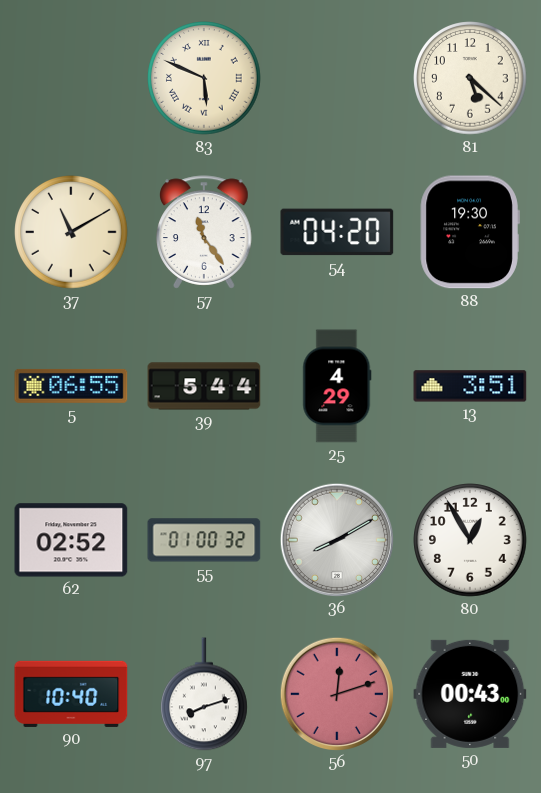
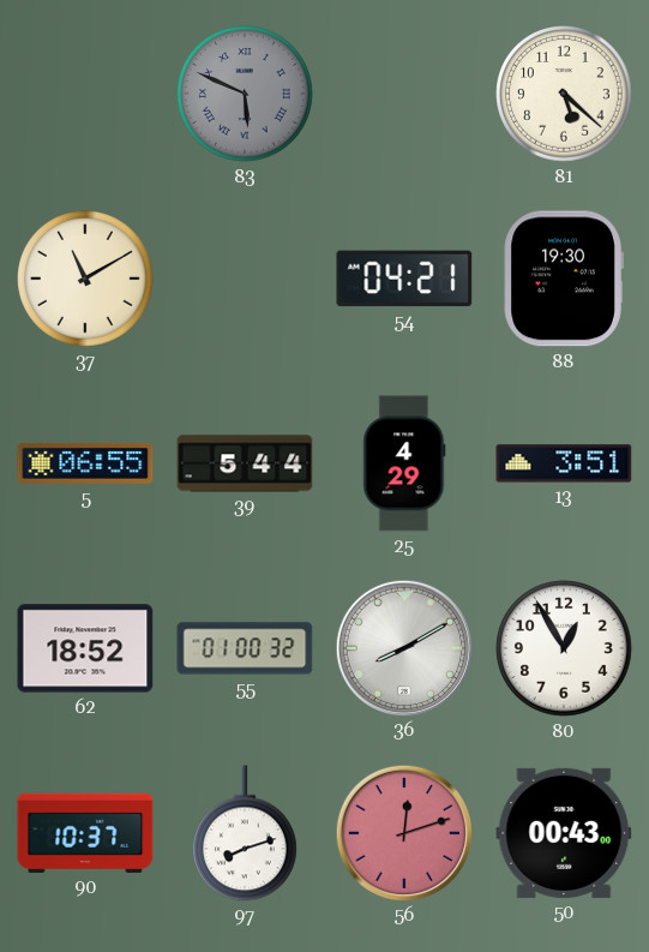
83 dial: cream -> grey (245, 94)
57: 11:24 -> none (204, 232)
54: 04:20 -> 04:21 (404, 279)
62: 02:52 -> 18:52 (85, 648)
90: 10:40 -> 10:37 (85, 833)
